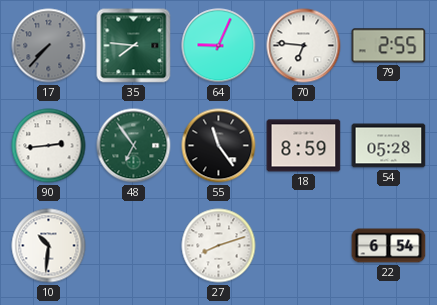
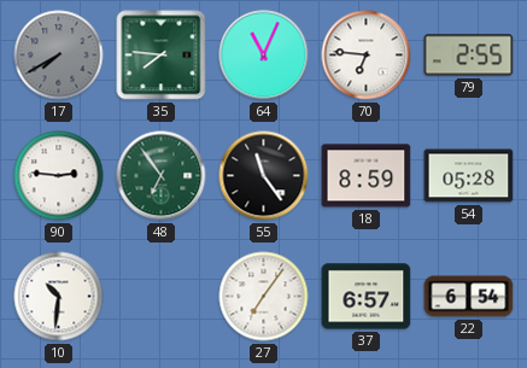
17: 7:37 -> 7:40 (59, 56)
64: 9:04 -> 11:04 (264, 56)
90: 2:44 -> 2:46 (59, 176)
27: 8:12 -> 7:06 (264, 297)
37: none -> 6:57 (367, 297)
